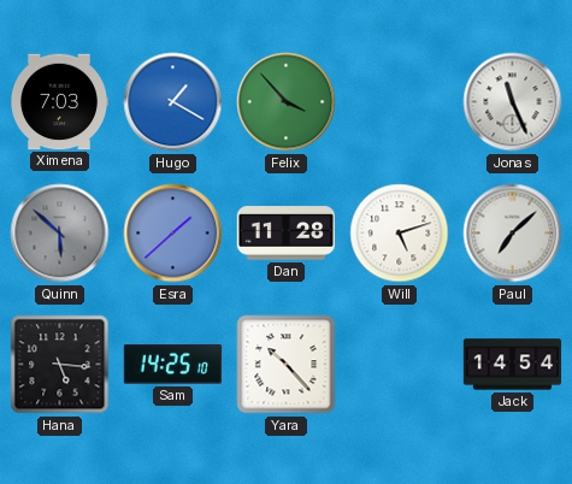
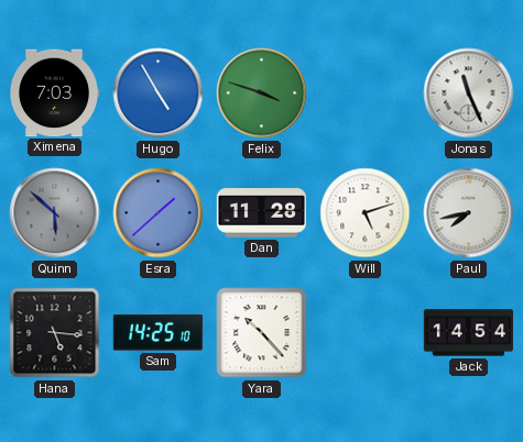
Hugo: 1:20 -> 4:55 (159, 93)
Felix: 3:53 -> 3:48 (262, 93)
Paul: 7:08 -> 7:43 (469, 213)
